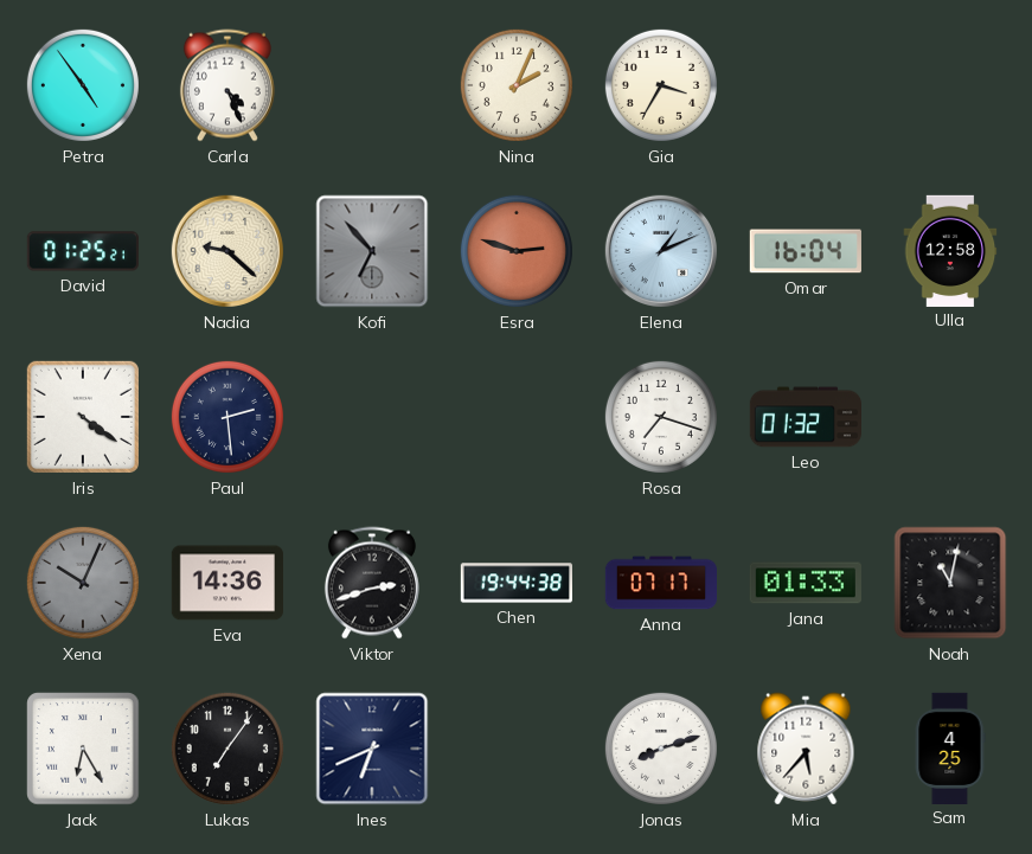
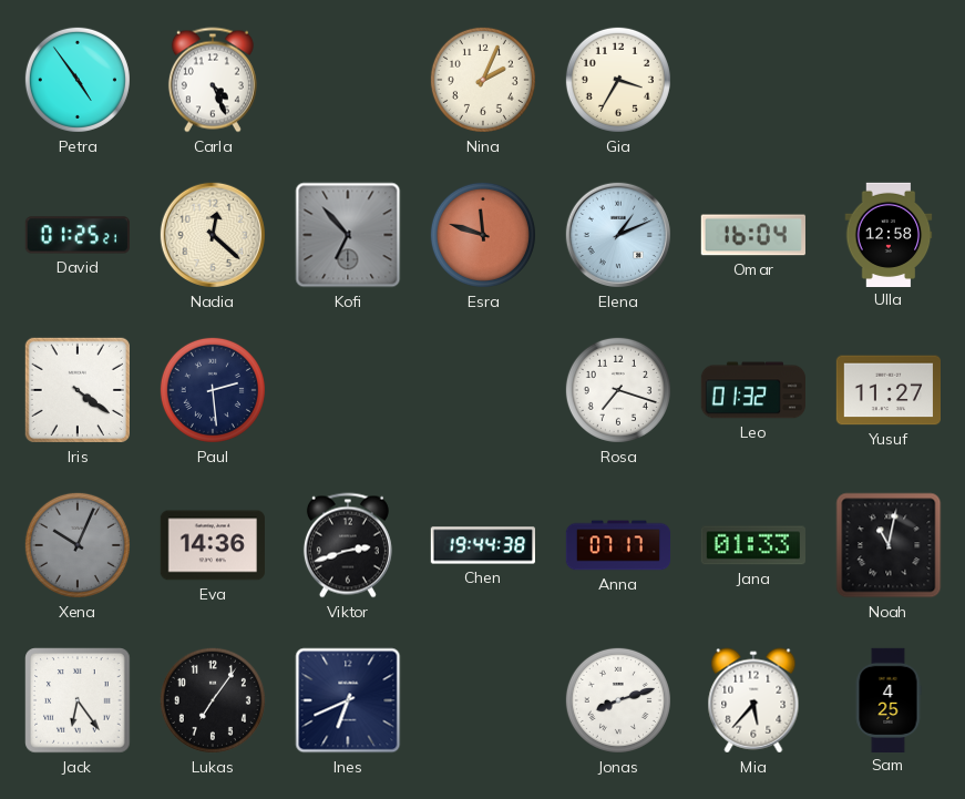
Nadia: 9:22 -> 12:22 (213, 235)
Esra: 2:48 -> 11:48 (483, 235)
Yusuf: none -> 11:27 (887, 390)
Jack: 6:25 -> 6:24 (78, 700)
